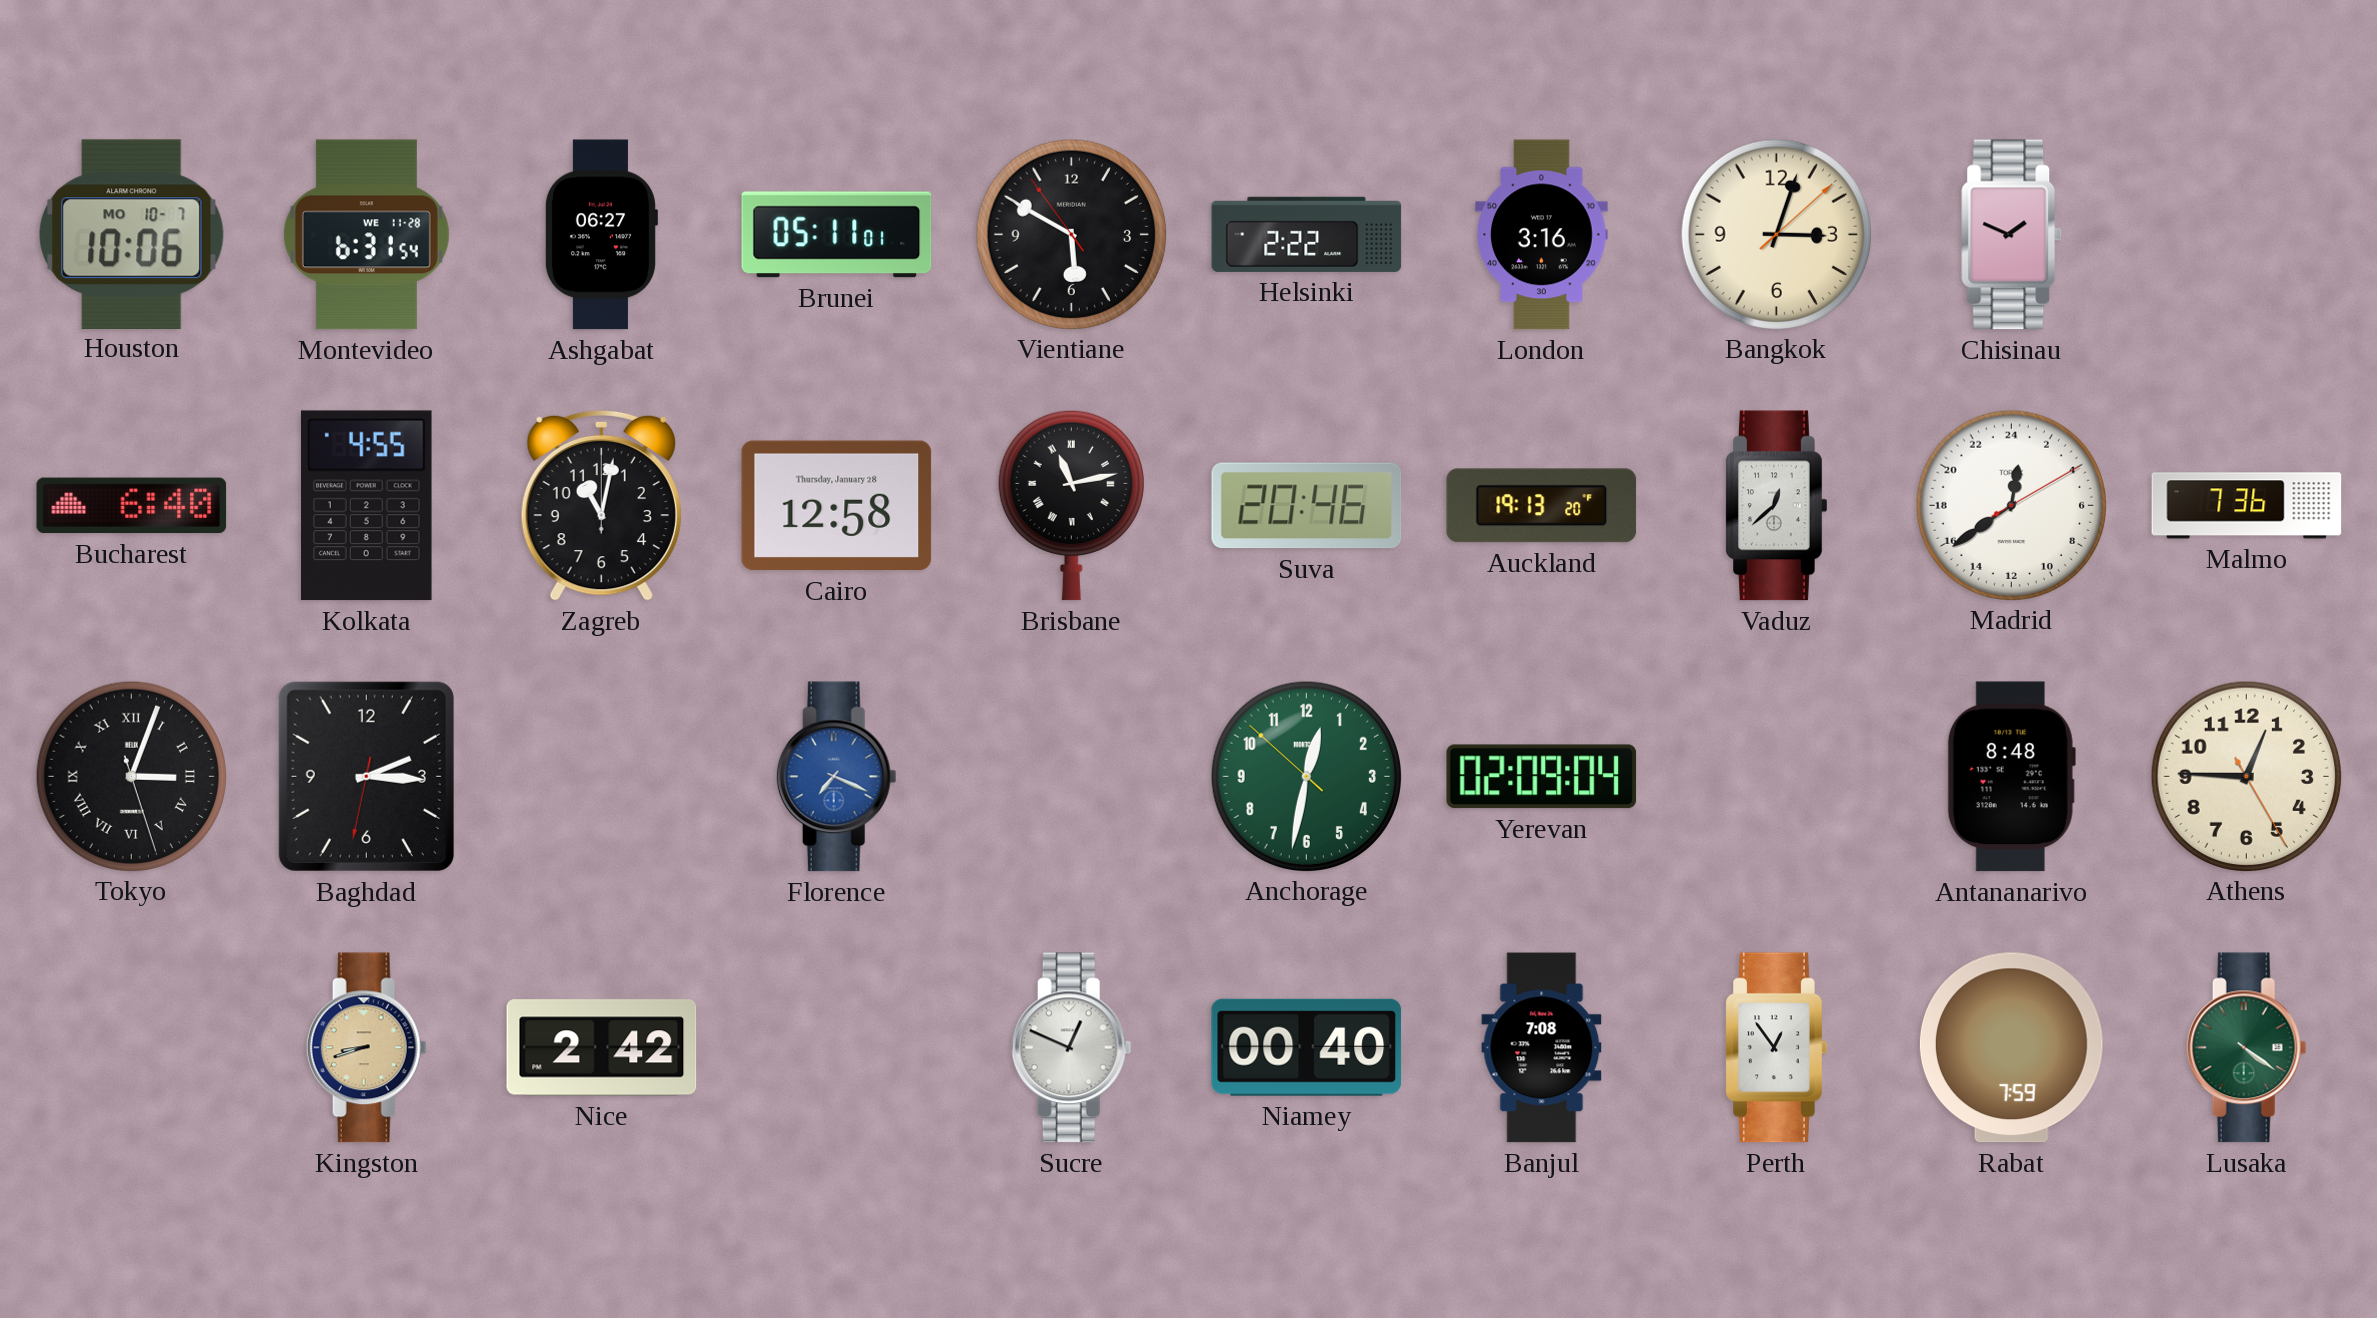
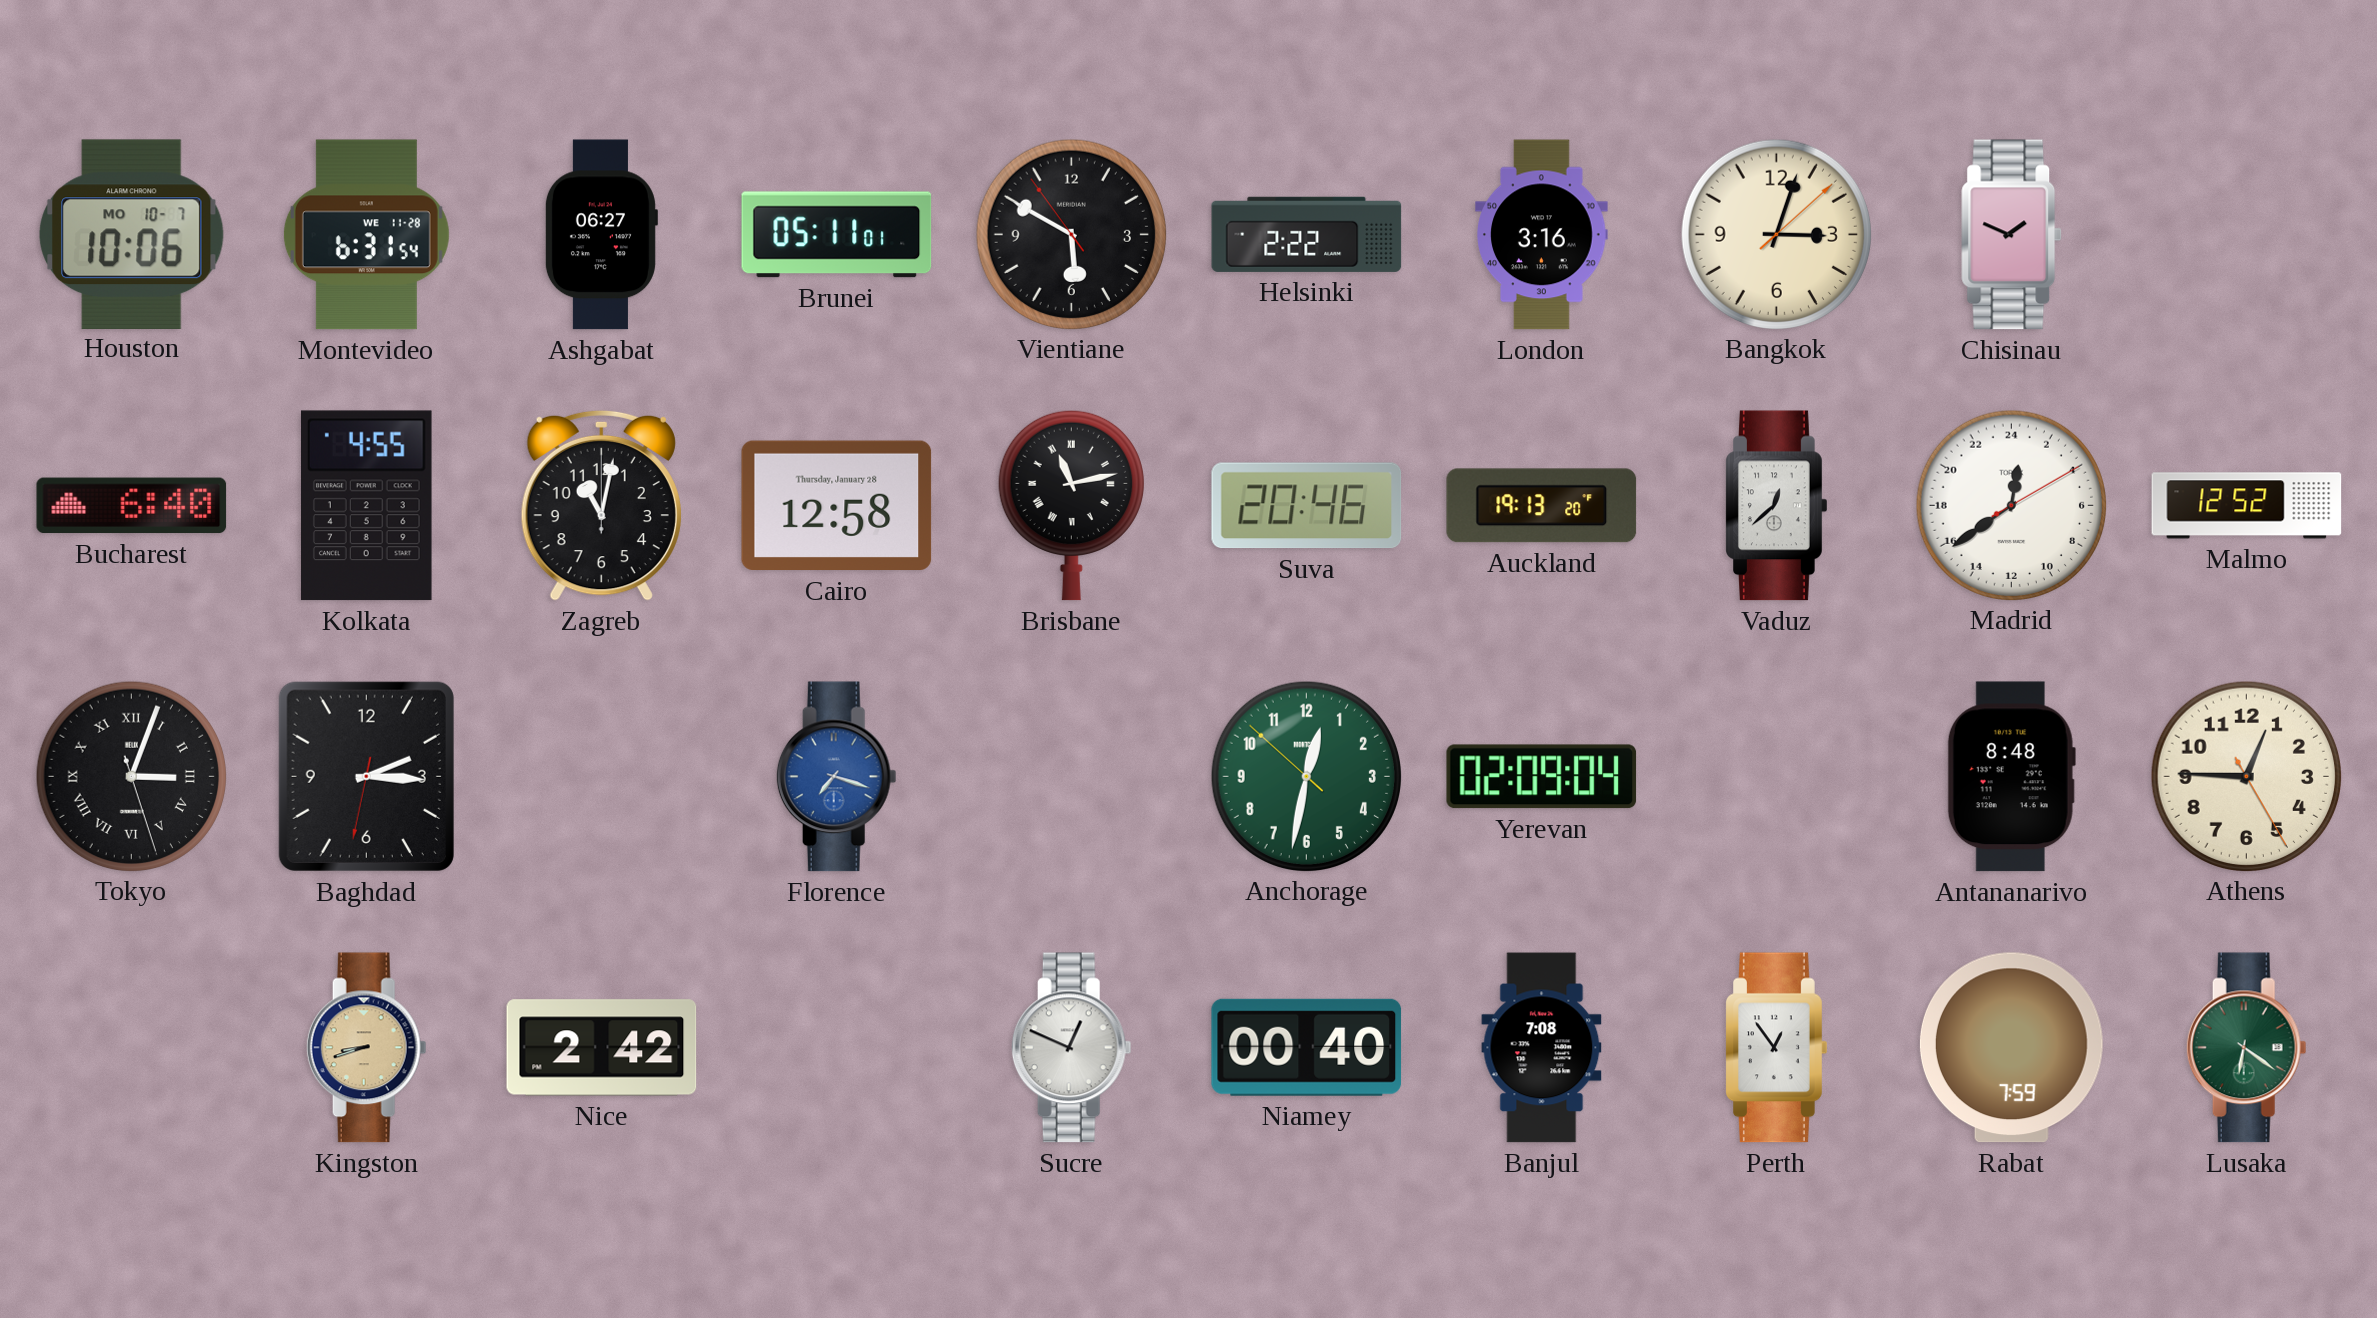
Malmo: 7:36 -> 12:52 (2247, 506)
Florence: 7:19 -> 7:18 (836, 777)
Lusaka: 4:21 -> 6:21 (2246, 1048)
